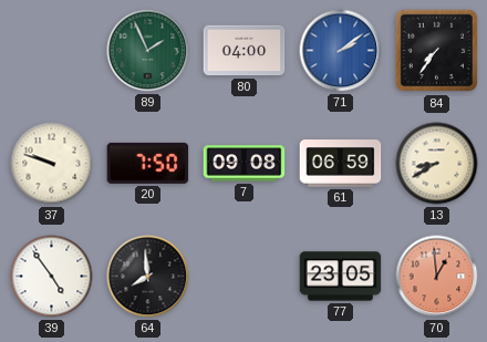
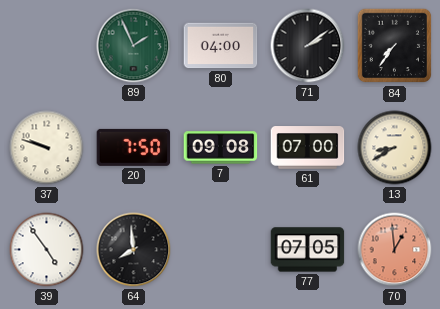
71 dial: blue -> black (308, 46)
61: 06:59 -> 07:00 (308, 148)
77: 23:05 -> 07:05 (308, 250)
